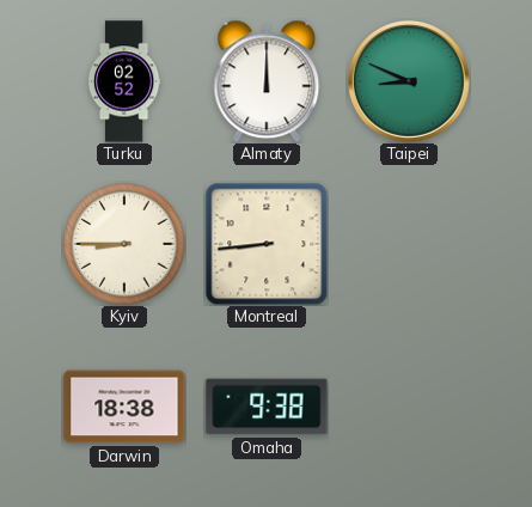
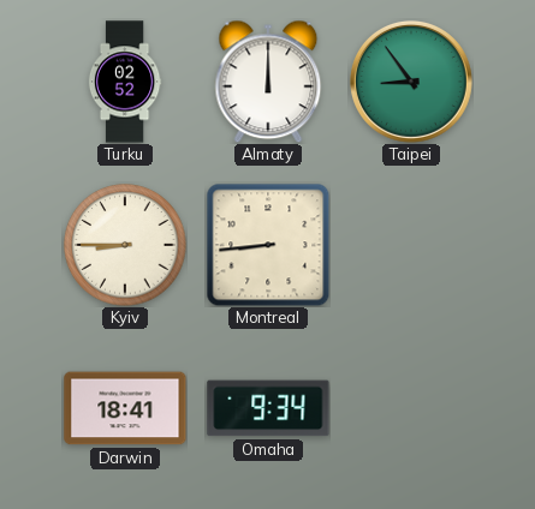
Taipei: 8:49 -> 8:54 (411, 82)
Darwin: 18:38 -> 18:41 (125, 408)
Omaha: 9:38 -> 9:34 (268, 408)
